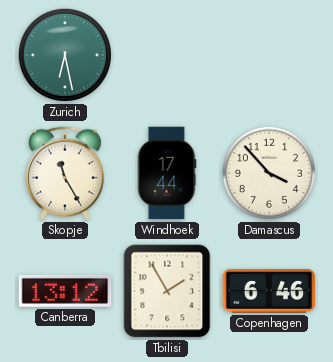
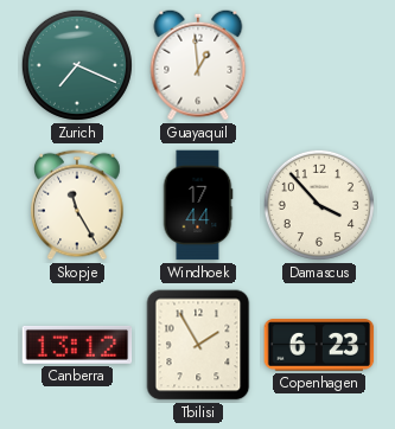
Zurich: 6:28 -> 7:19 (77, 65)
Guayaquil: none -> 12:59 (198, 65)
Copenhagen: 6:46 -> 6:23 (319, 345)
